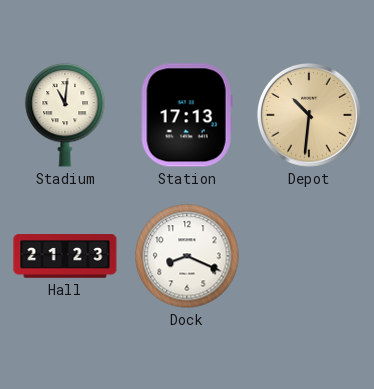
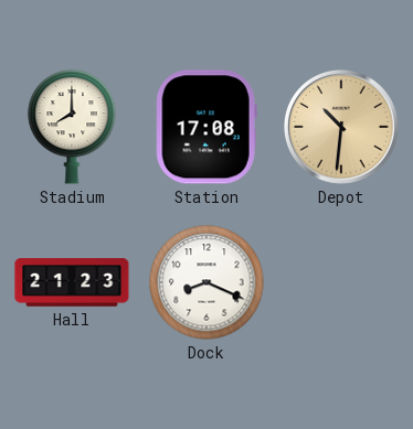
Stadium: 11:01 -> 8:00 (72, 127)
Station: 17:13 -> 17:08 (206, 127)
